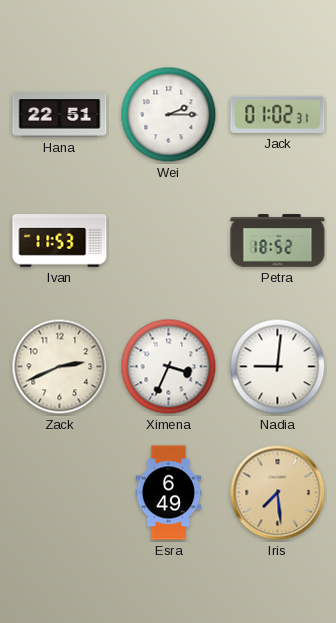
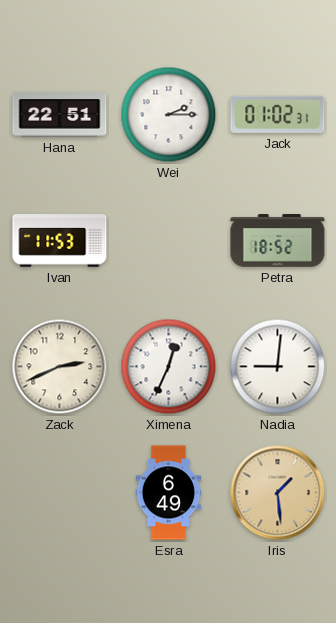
Ximena: 3:34 -> 12:34 (169, 367)
Iris: 7:29 -> 1:29 (278, 493)
